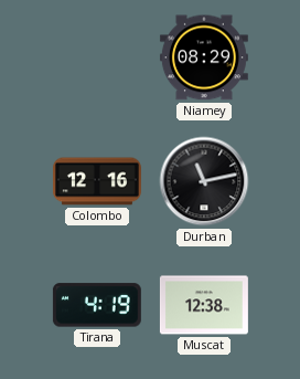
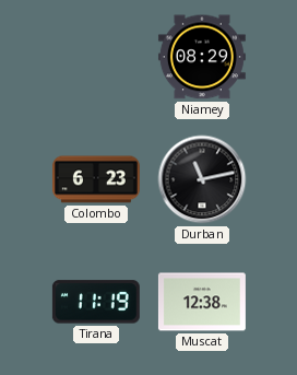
Colombo: 12:16 -> 6:23 (96, 179)
Tirana: 4:19 -> 11:19 (96, 302)
